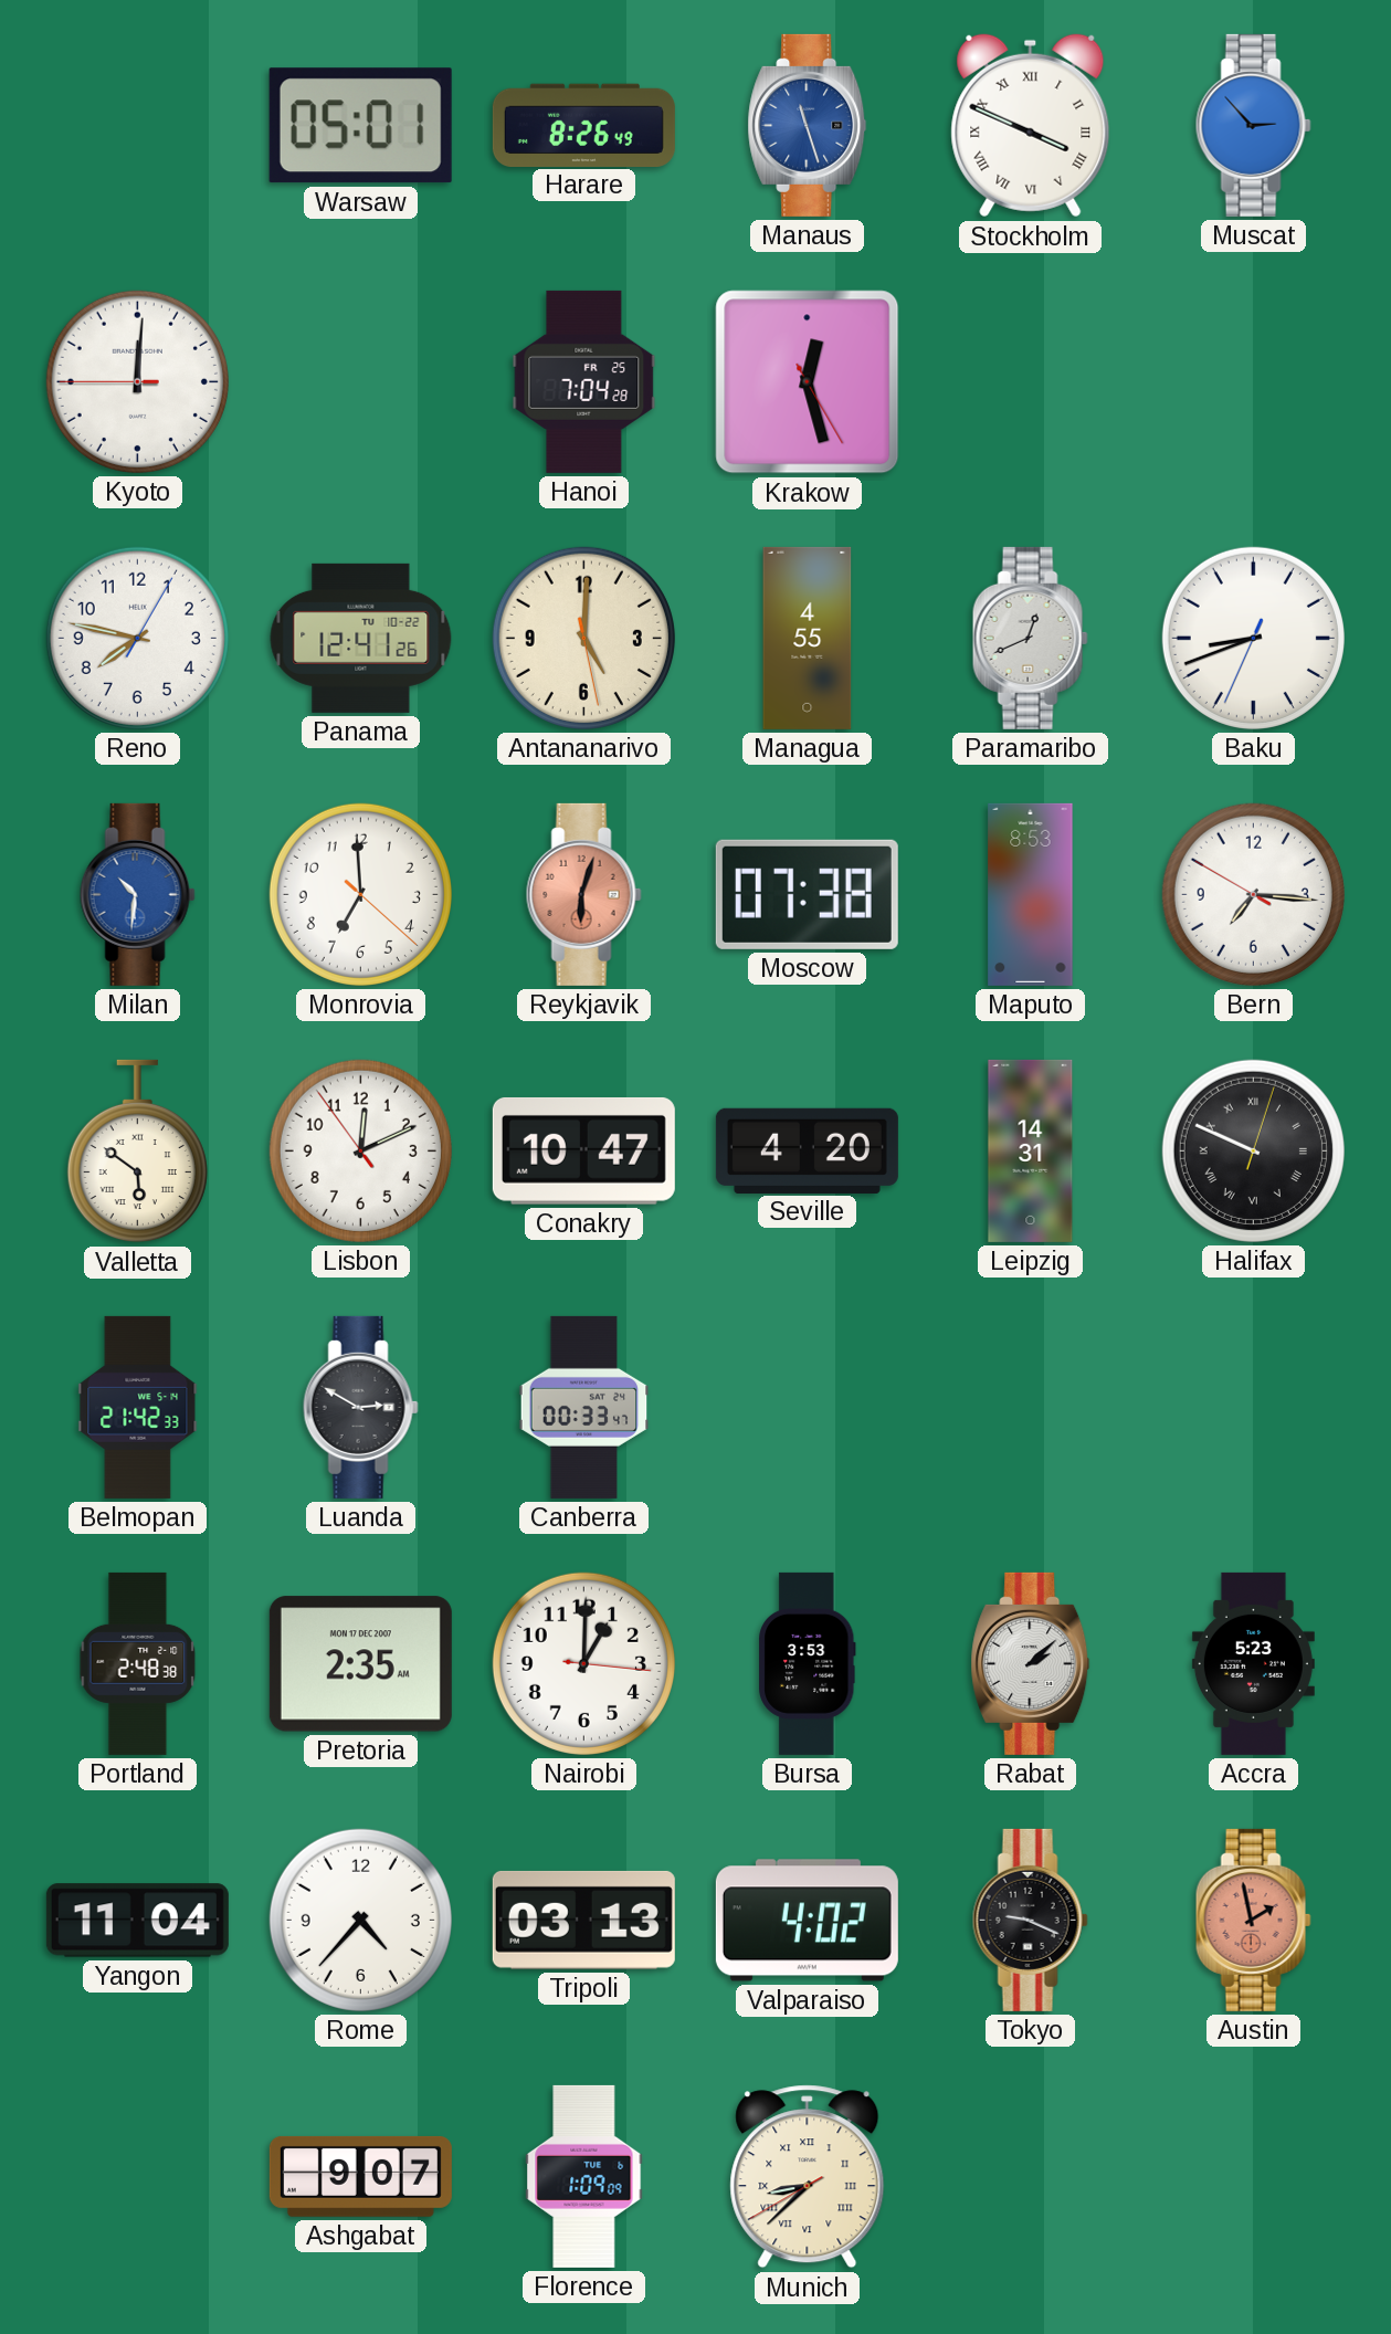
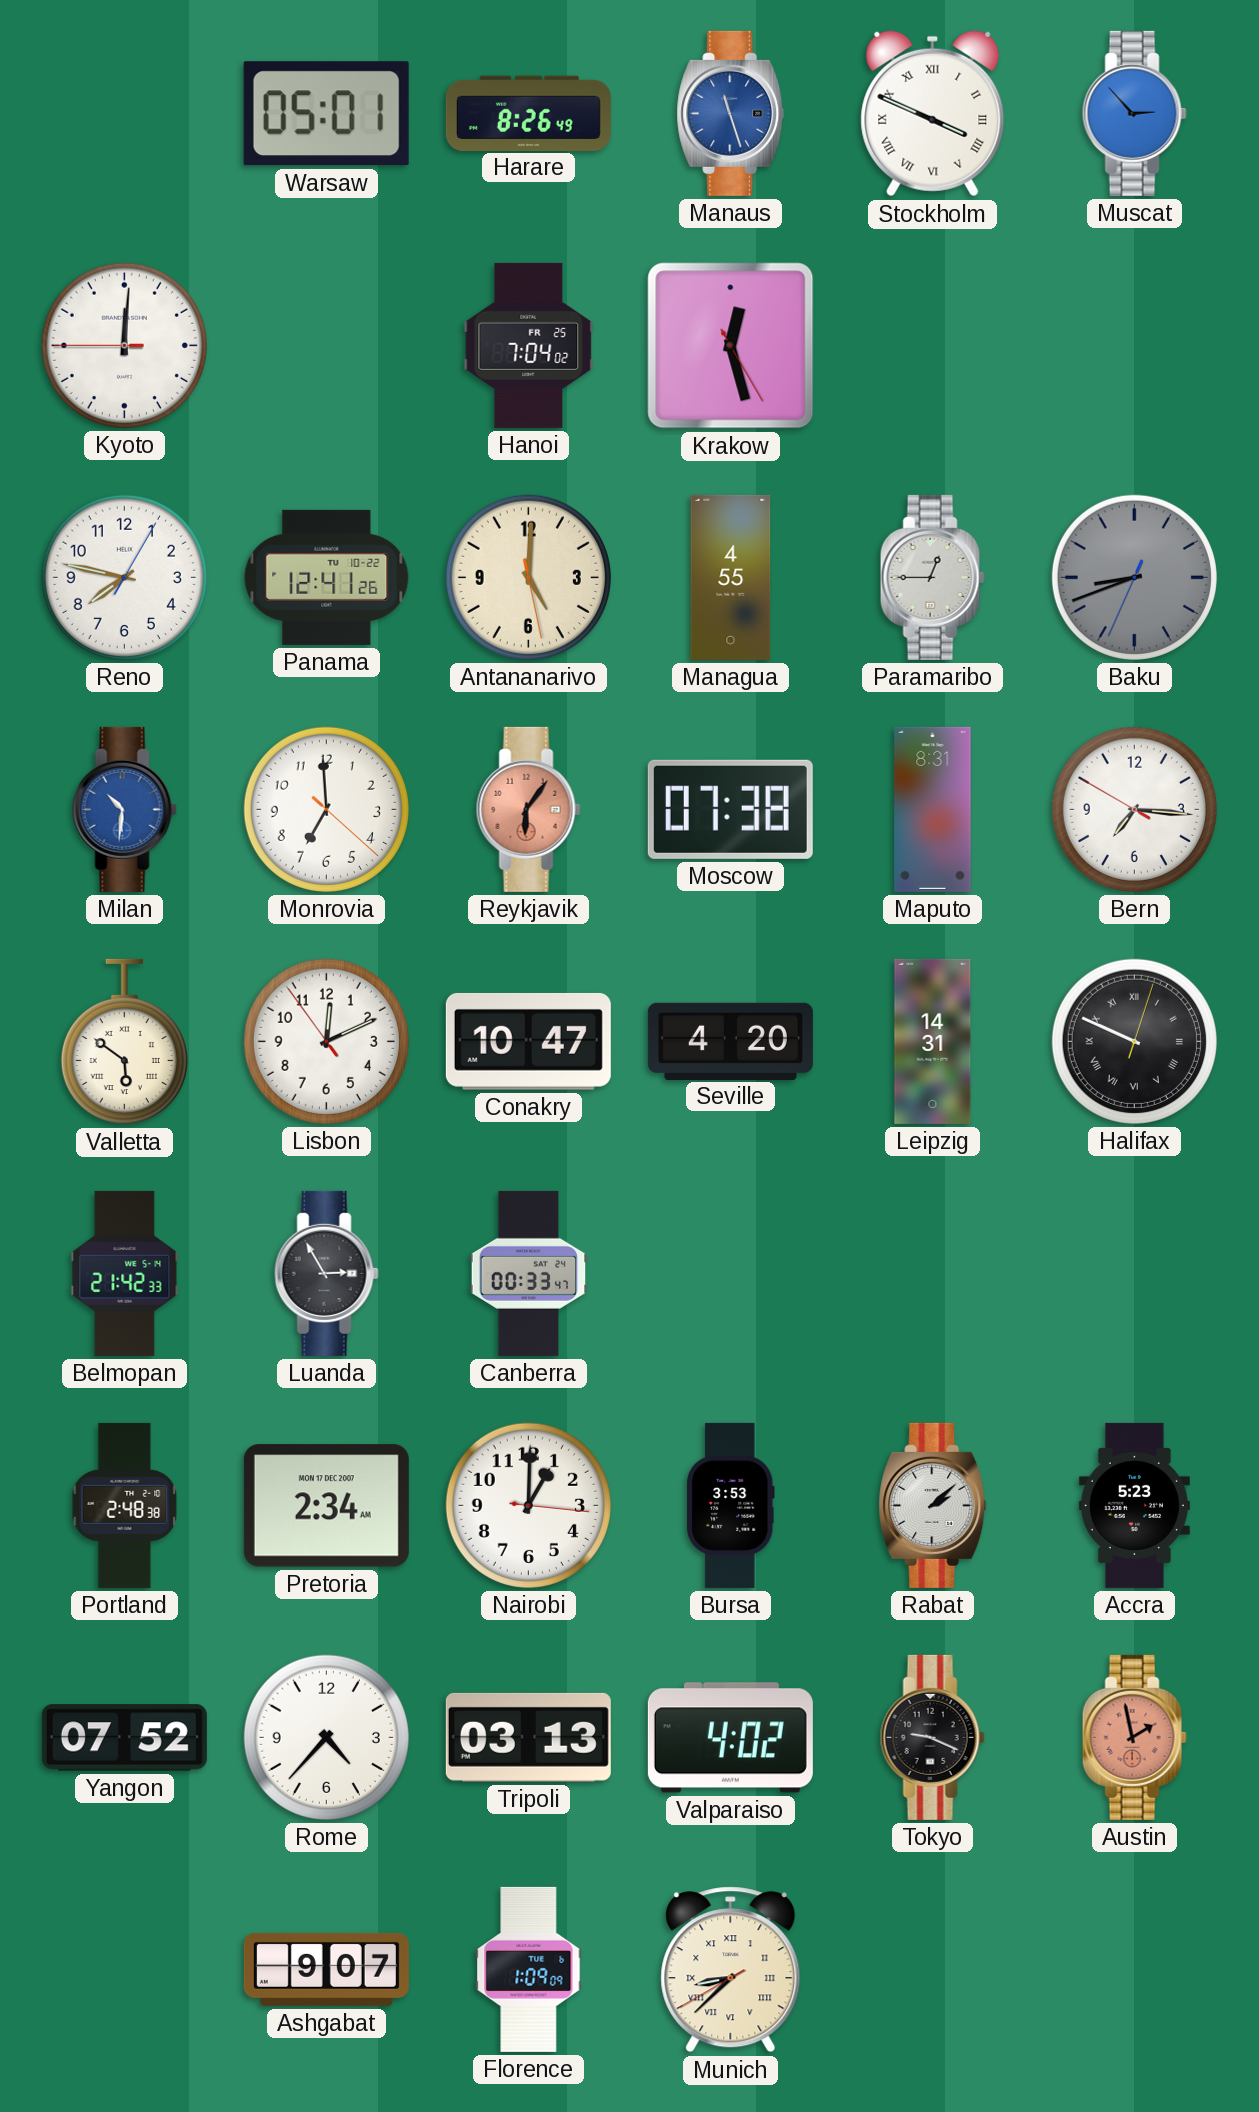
Hanoi: 7:04:28 -> 7:04:02 (529, 345)
Paramaribo: 12:41 -> 12:45 (932, 577)
Baku dial: white -> grey (1134, 577)
Reykjavik: 6:03 -> 6:06 (528, 809)
Maputo: 8:53 -> 8:31 (933, 809)
Luanda: 2:50 -> 2:55 (326, 1273)
Pretoria: 2:35 -> 2:34 (326, 1506)
Yangon: 11:04 -> 07:52 (124, 1738)
